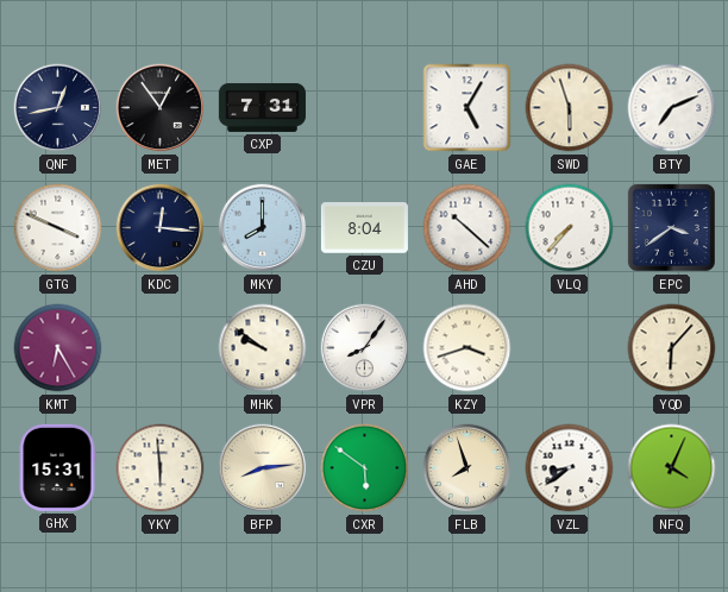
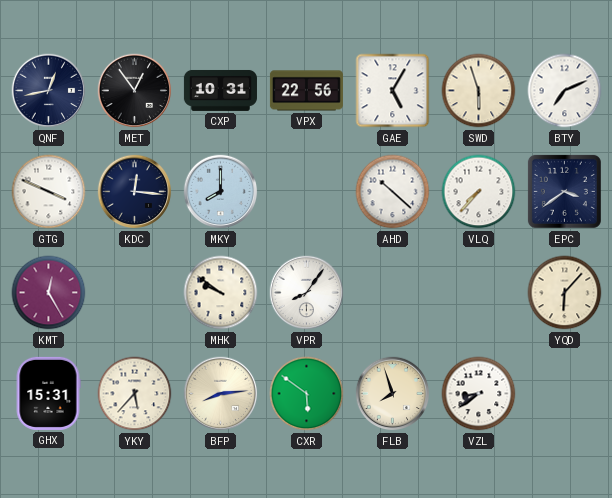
CXP: 7:31 -> 10:31 (220, 90)
VPX: none -> 22:56 (306, 91)
CZU: 8:04 -> none (364, 228)
KMT: 6:25 -> 12:25 (49, 293)
KZY: 3:42 -> none (467, 348)
YKY: 5:59 -> 5:37 (135, 394)
NFQ: 4:04 -> none (672, 468)
